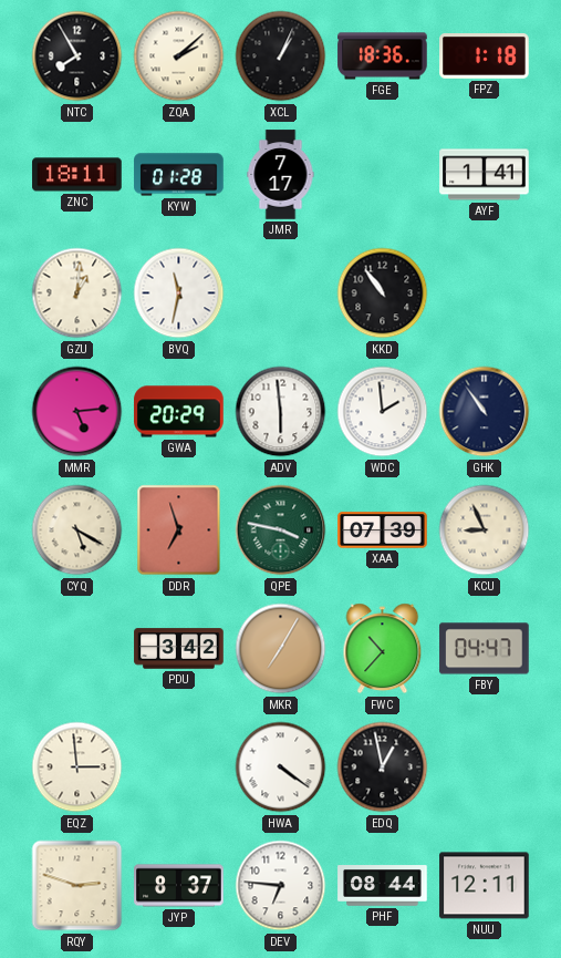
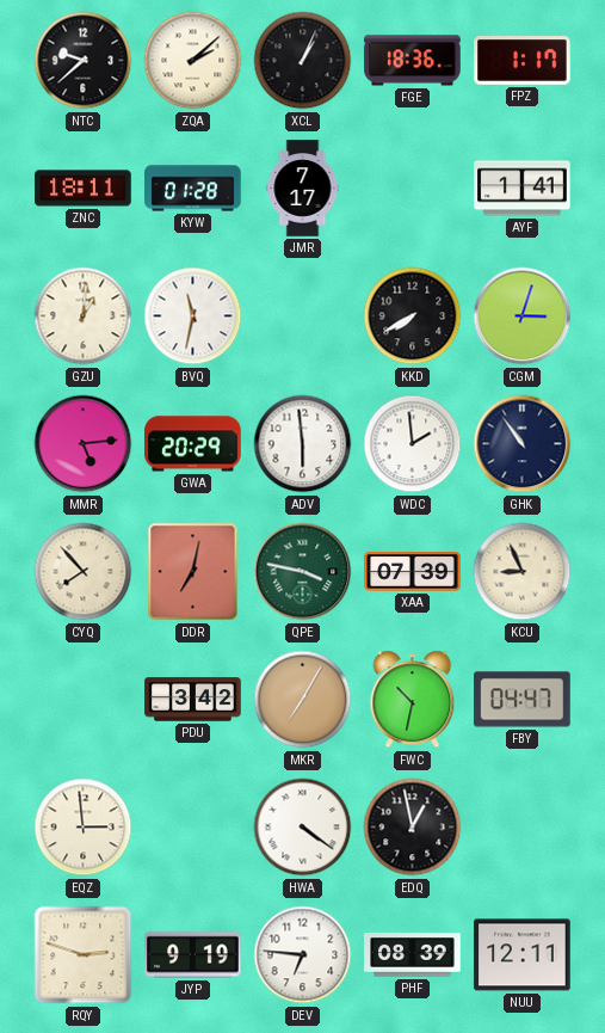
NTC: 7:55 -> 9:38 (84, 61)
FPZ: 1:18 -> 1:17 (523, 61)
KKD: 10:54 -> 7:40 (413, 316)
CGM: none -> 3:03 (523, 316)
CYQ: 5:20 -> 7:53 (84, 572)
DDR: 6:57 -> 7:02 (193, 572)
FWC: 10:37 -> 10:32 (413, 700)
JYP: 8:37 -> 9:19 (193, 955)
PHF: 08:44 -> 08:39 (413, 955)
